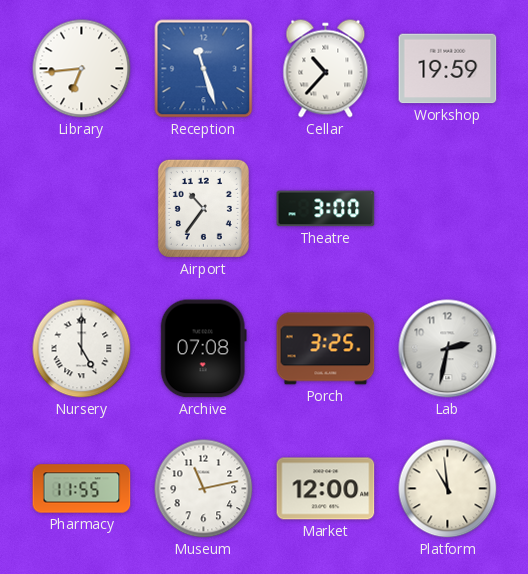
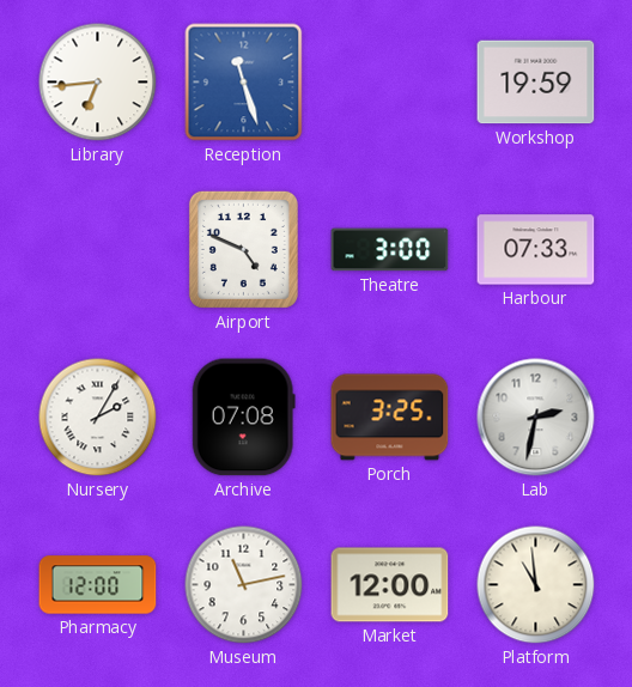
Cellar: 10:37 -> none (326, 69)
Airport: 10:36 -> 4:49 (243, 249)
Harbour: none -> 07:33 (536, 250)
Nursery: 5:00 -> 2:05 (98, 418)
Pharmacy: 11:55 -> 12:00 (98, 585)
